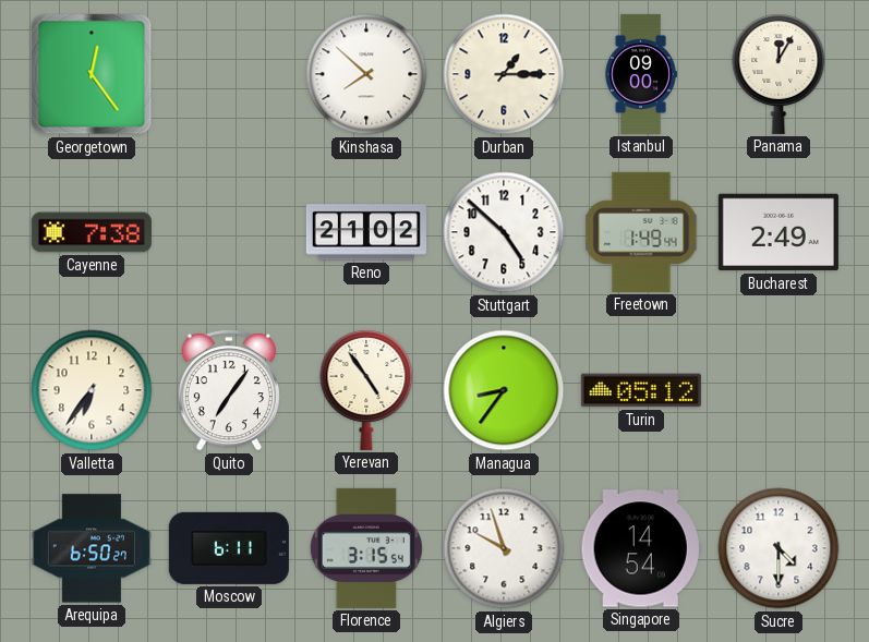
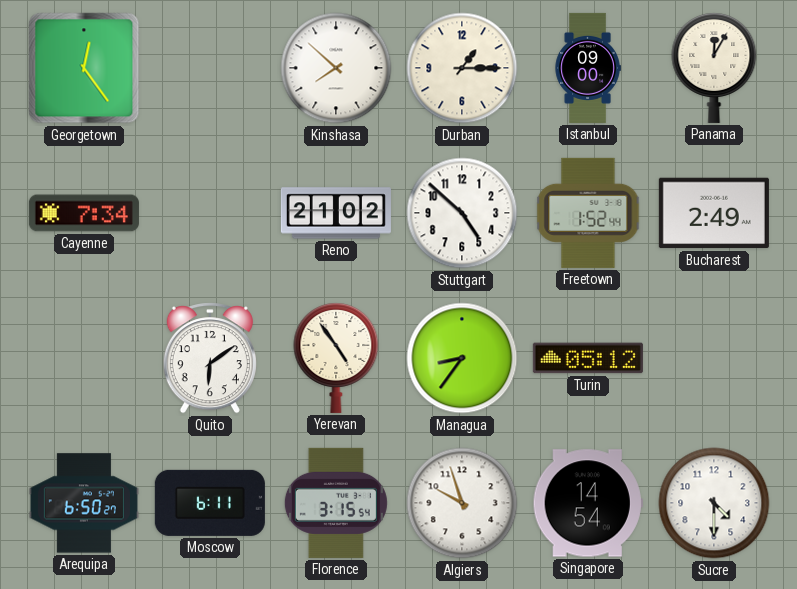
Cayenne: 7:38 -> 7:34 (84, 213)
Freetown: 1:49 -> 1:52 (588, 213)
Valletta: 6:36 -> none (92, 390)
Quito: 7:06 -> 6:09 (210, 358)
